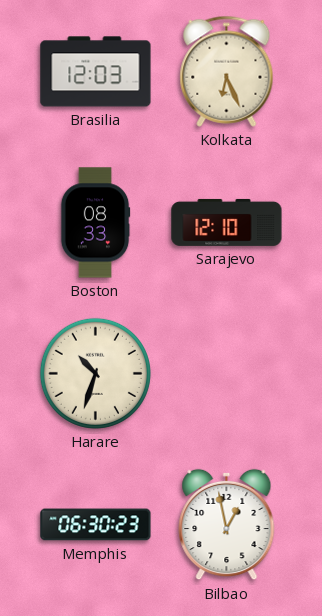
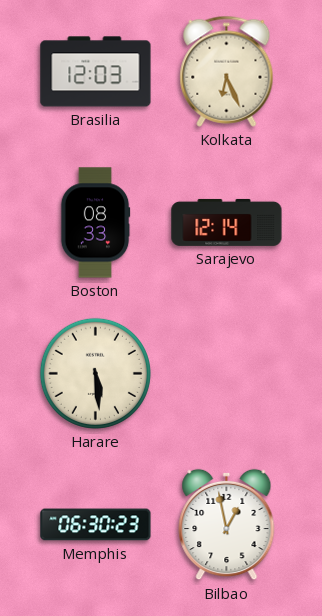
Sarajevo: 12:10 -> 12:14 (227, 222)
Harare: 10:33 -> 5:29 (95, 373)
